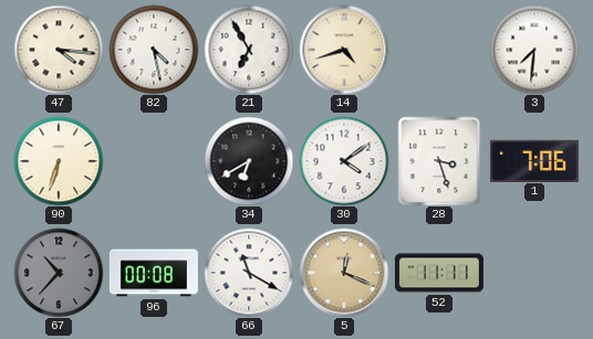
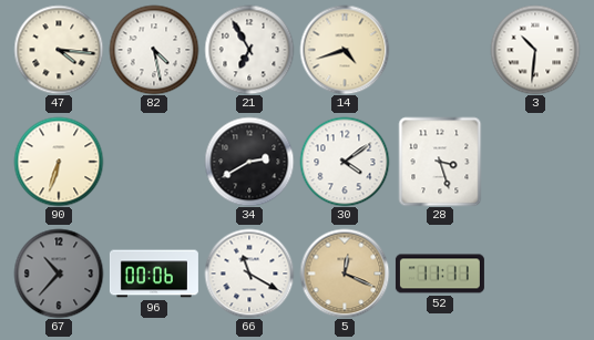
3: 7:31 -> 10:31 (535, 50)
34: 6:40 -> 2:40 (249, 162)
1: 7:06 -> none (534, 160)
96: 00:08 -> 00:06 (154, 274)
